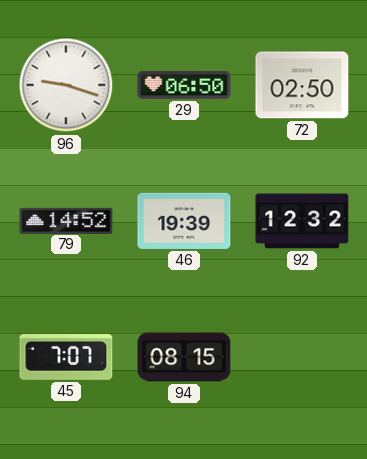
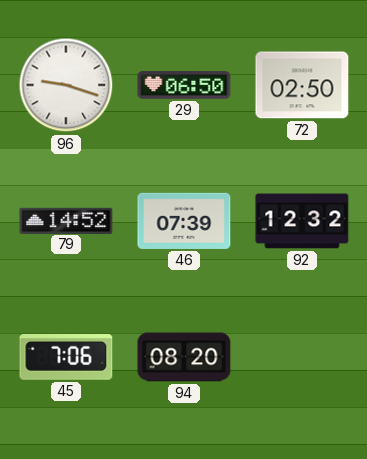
46: 19:39 -> 07:39 (184, 221)
45: 7:07 -> 7:06 (66, 358)
94: 08:15 -> 08:20 (184, 357)
